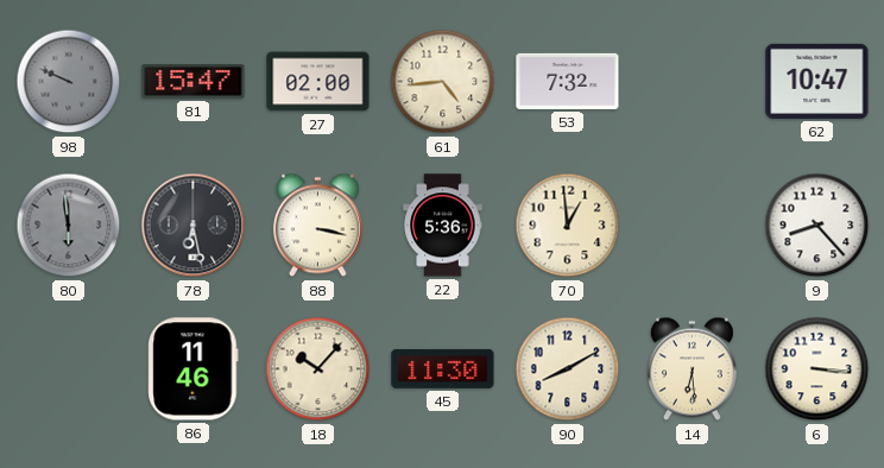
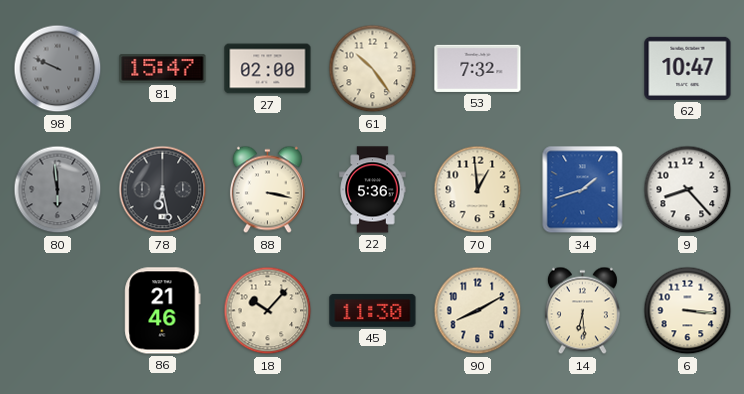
61: 4:44 -> 10:24 (373, 69)
34: none -> 1:42 (583, 190)
86: 11:46 -> 21:46 (163, 311)
